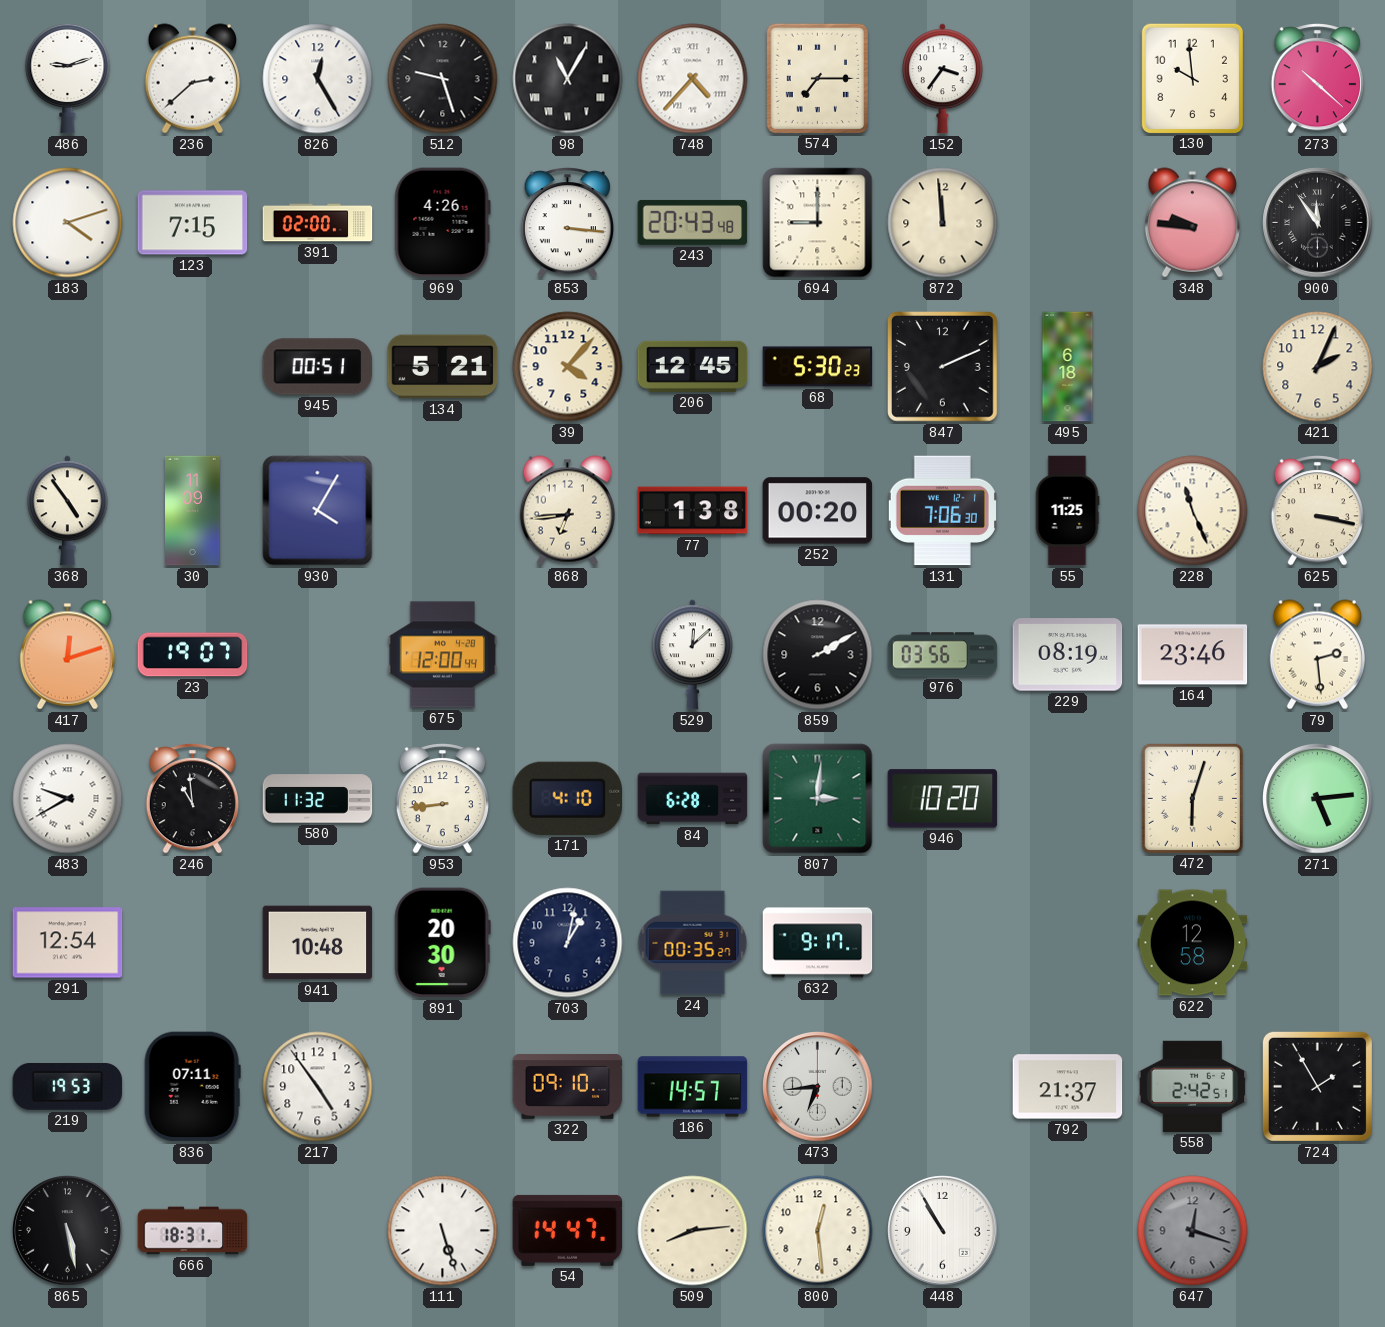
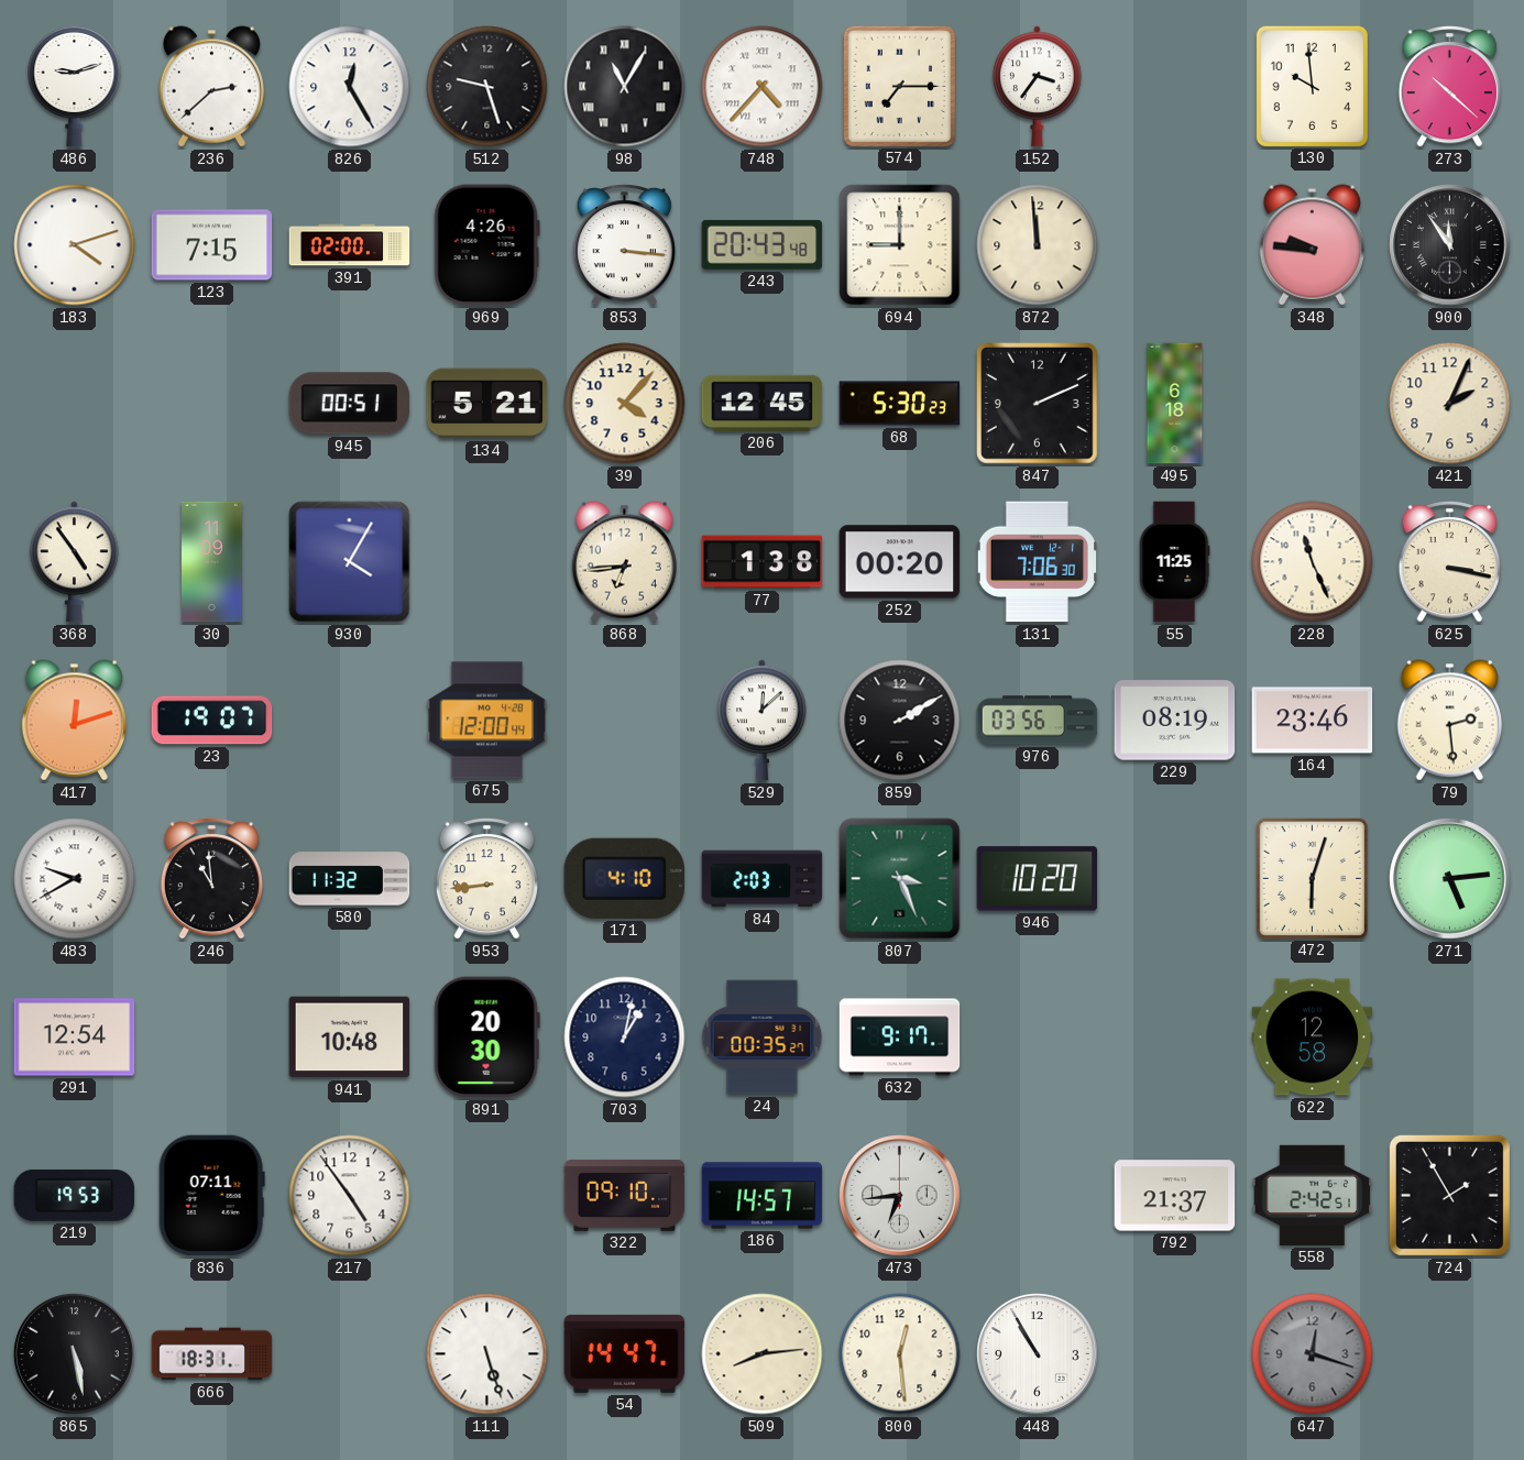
84: 6:28 -> 2:03 (763, 879)
807: 3:01 -> 3:26 (900, 879)
